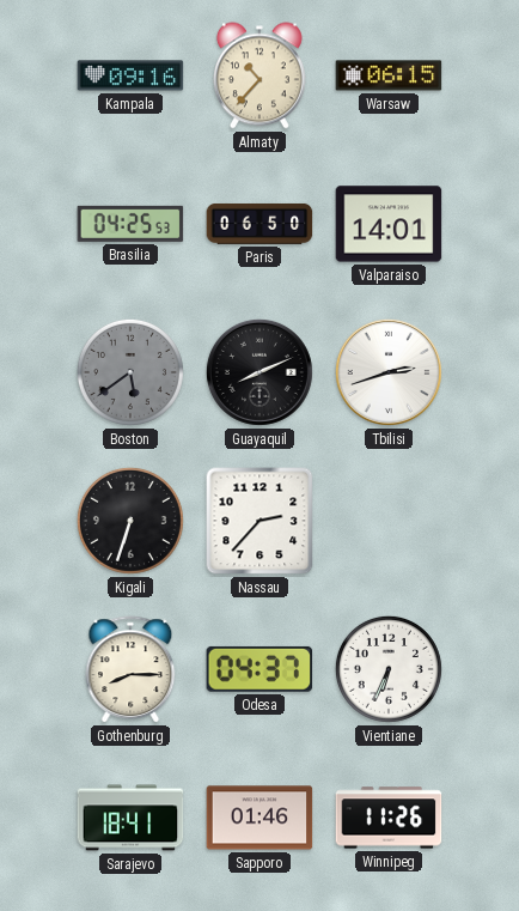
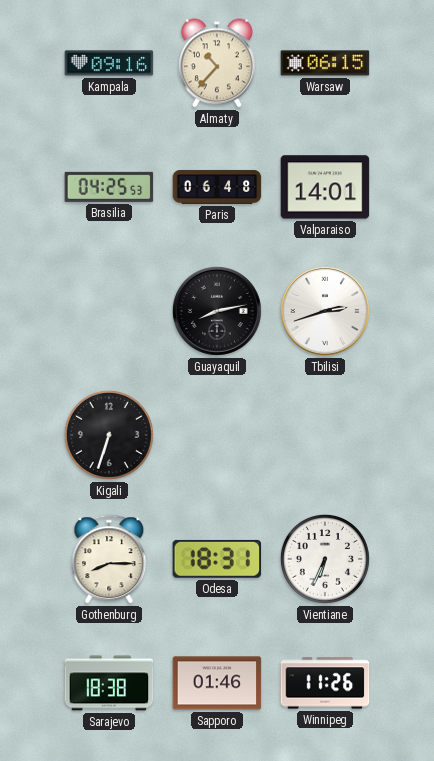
Paris: 06:50 -> 06:48 (217, 187)
Boston: 5:39 -> none (130, 372)
Guayaquil: 8:11 -> 8:13 (217, 311)
Nassau: 2:37 -> none (259, 521)
Odesa: 04:37 -> 18:31 (217, 559)
Sarajevo: 18:41 -> 18:38 (109, 683)
